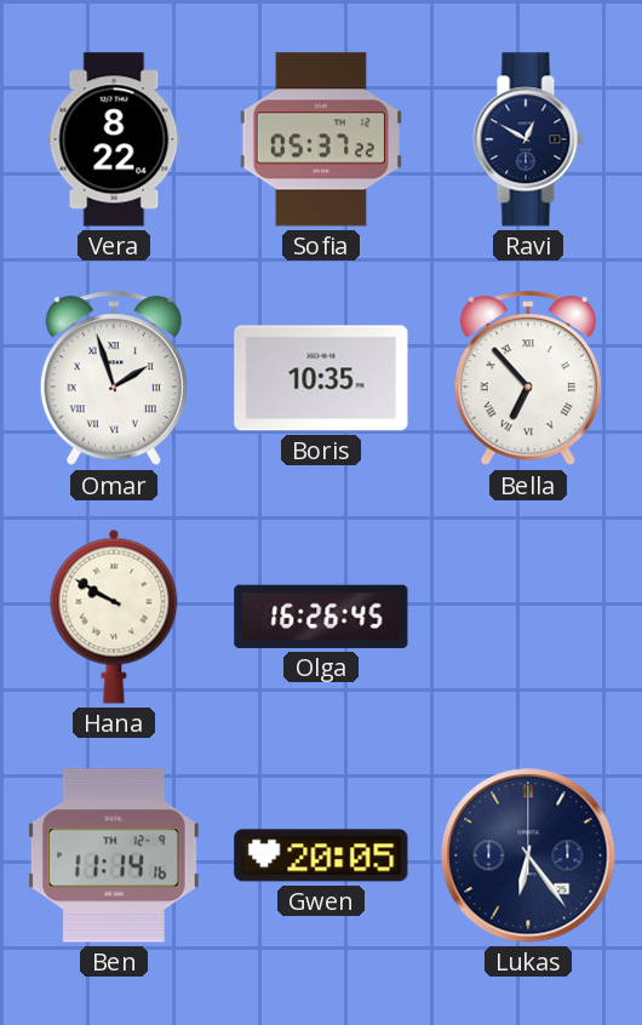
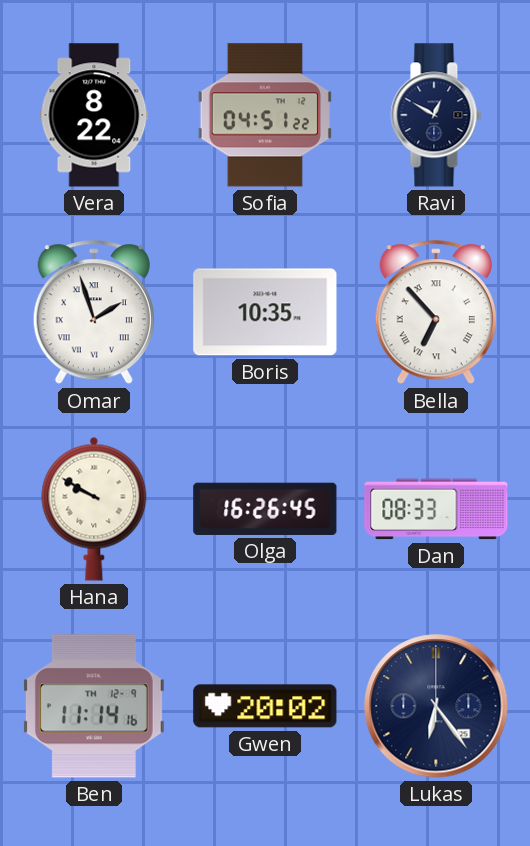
Sofia: 05:37 -> 04:51 (265, 115)
Dan: none -> 08:33 (436, 509)
Gwen: 20:05 -> 20:02 (265, 706)
